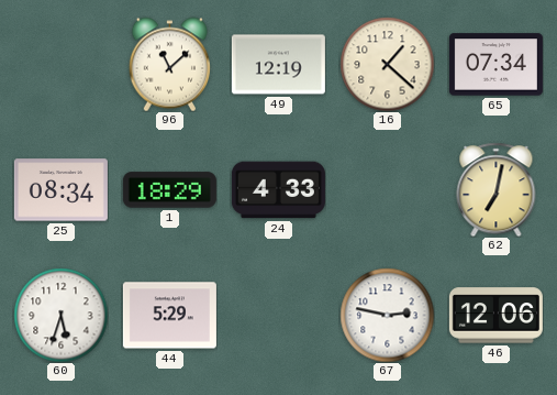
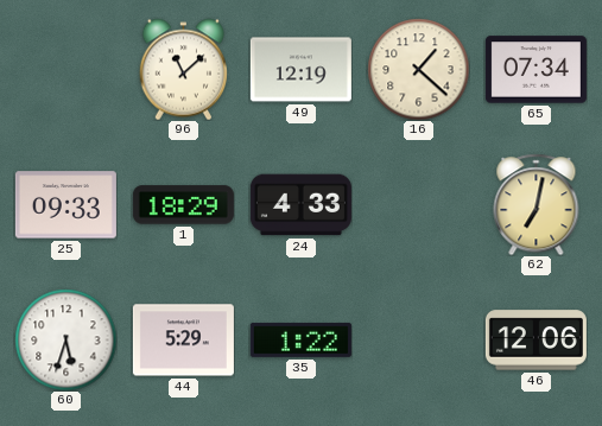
25: 08:34 -> 09:33 (65, 205)
35: none -> 1:22 (300, 339)
67: 2:47 -> none (387, 315)
